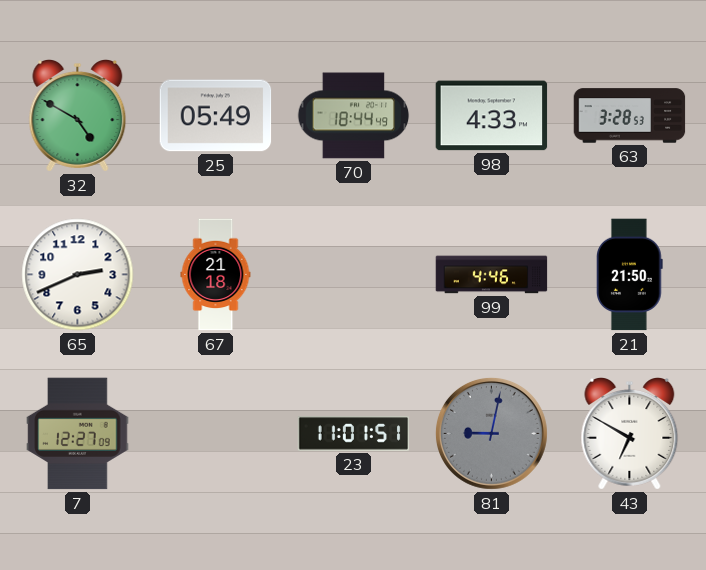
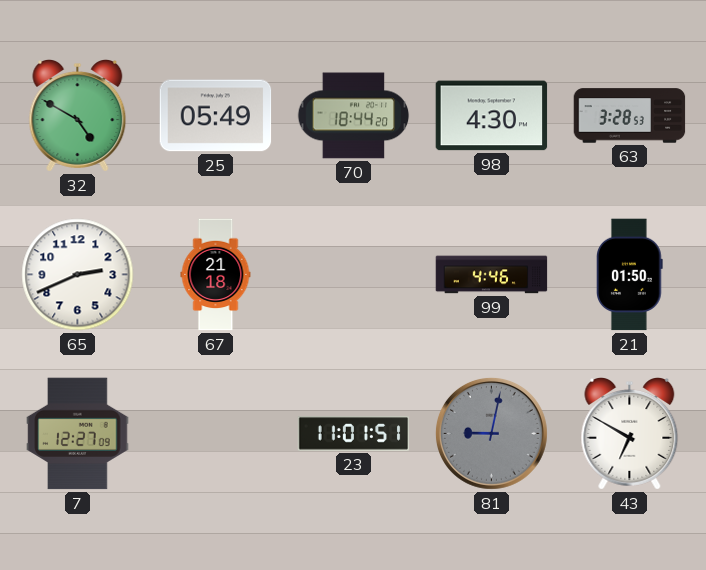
70: 18:44:49 -> 18:44:20 (354, 116)
98: 4:33 -> 4:30 (492, 116)
21: 21:50 -> 01:50 (630, 275)
